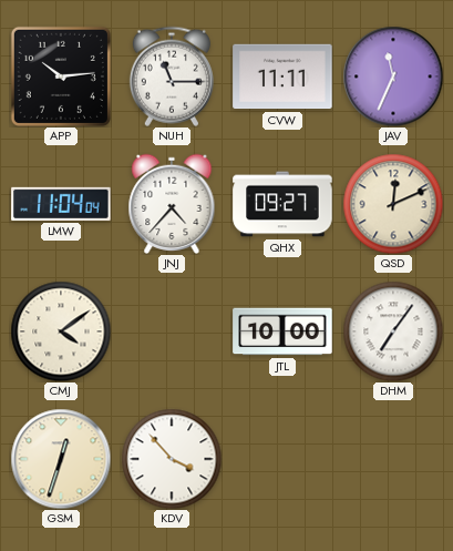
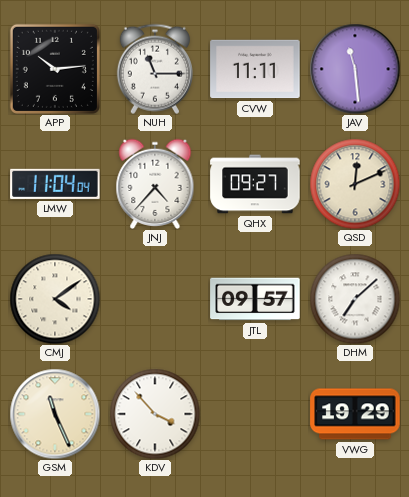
JAV: 11:34 -> 11:29 (355, 69)
JTL: 10:00 -> 09:57 (255, 299)
DHM: 7:06 -> 7:08 (355, 299)
GSM: 12:33 -> 11:26 (55, 414)
VWG: none -> 19:29 (355, 414)
